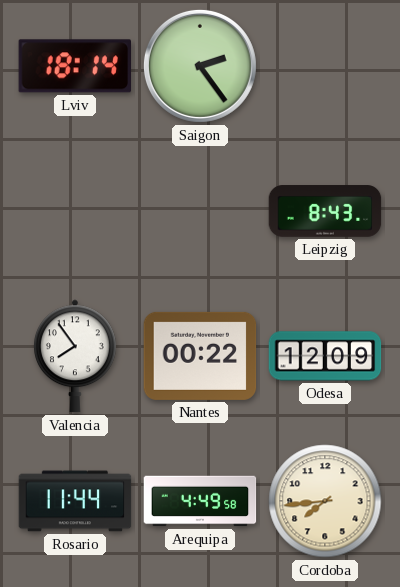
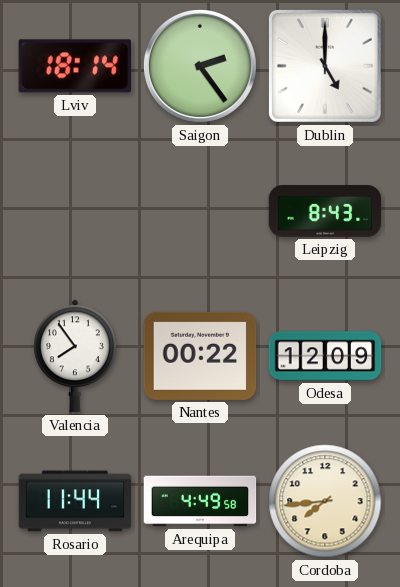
Dublin: none -> 5:00 (325, 66)
